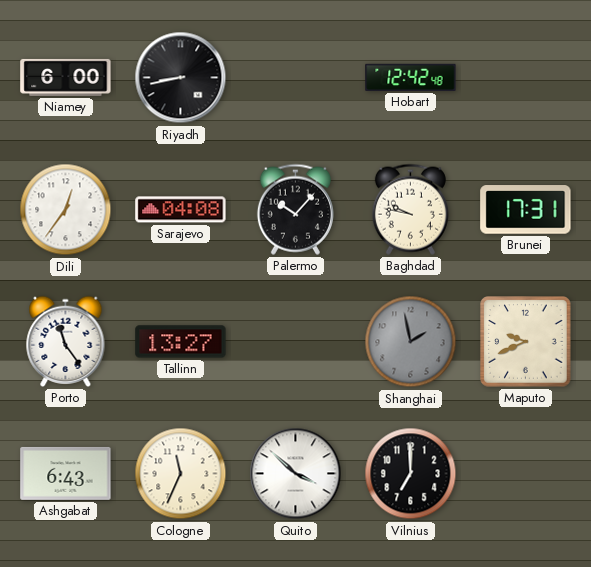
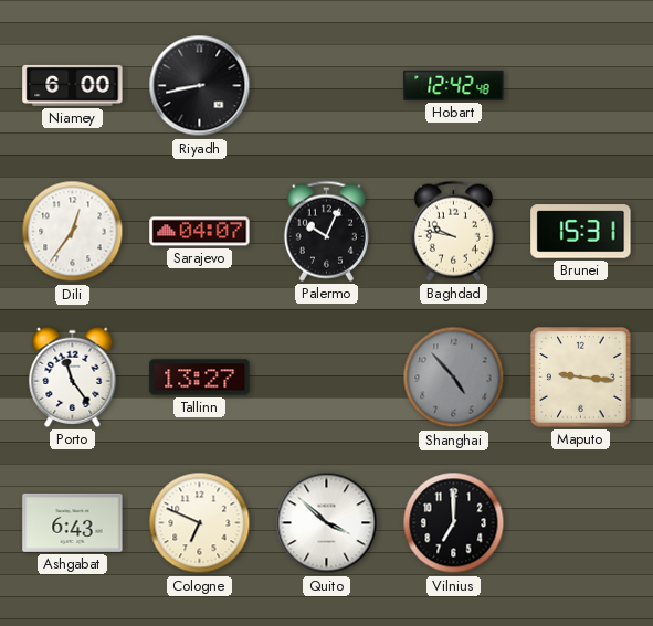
Sarajevo: 04:08 -> 04:07 (200, 232)
Palermo: 10:07 -> 10:04 (326, 231)
Brunei: 17:31 -> 15:31 (581, 232)
Shanghai: 1:58 -> 4:53 (454, 378)
Maputo: 9:41 -> 9:16 (581, 378)
Cologne: 11:34 -> 6:49 (200, 523)
